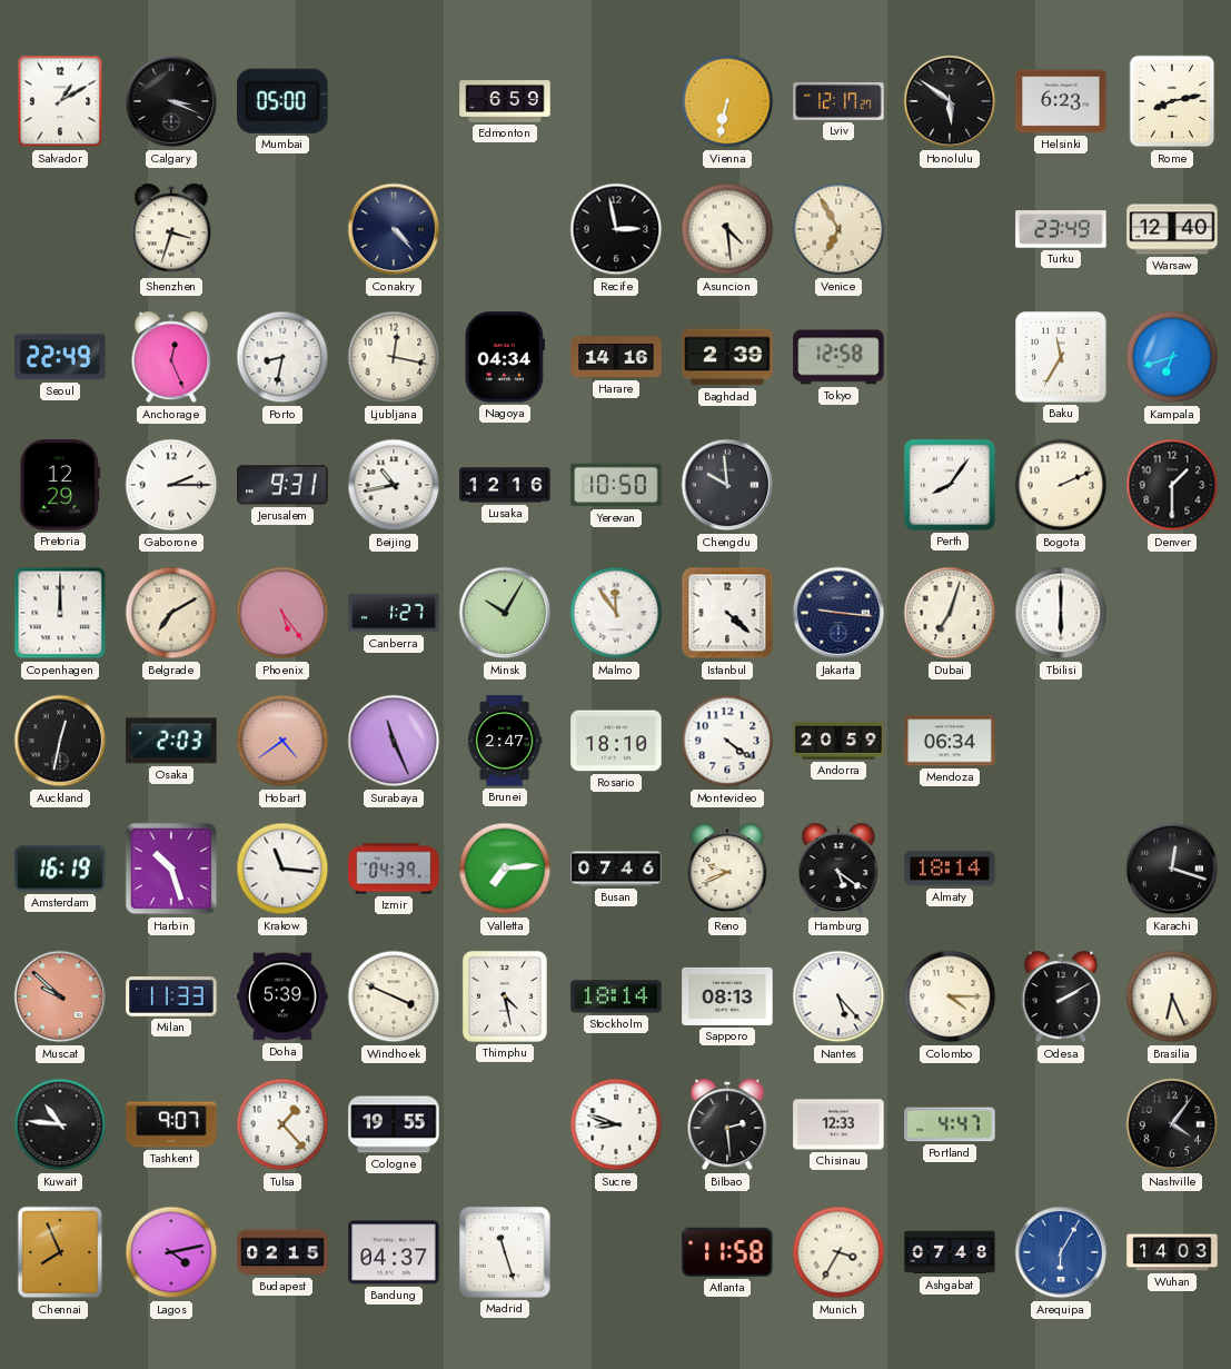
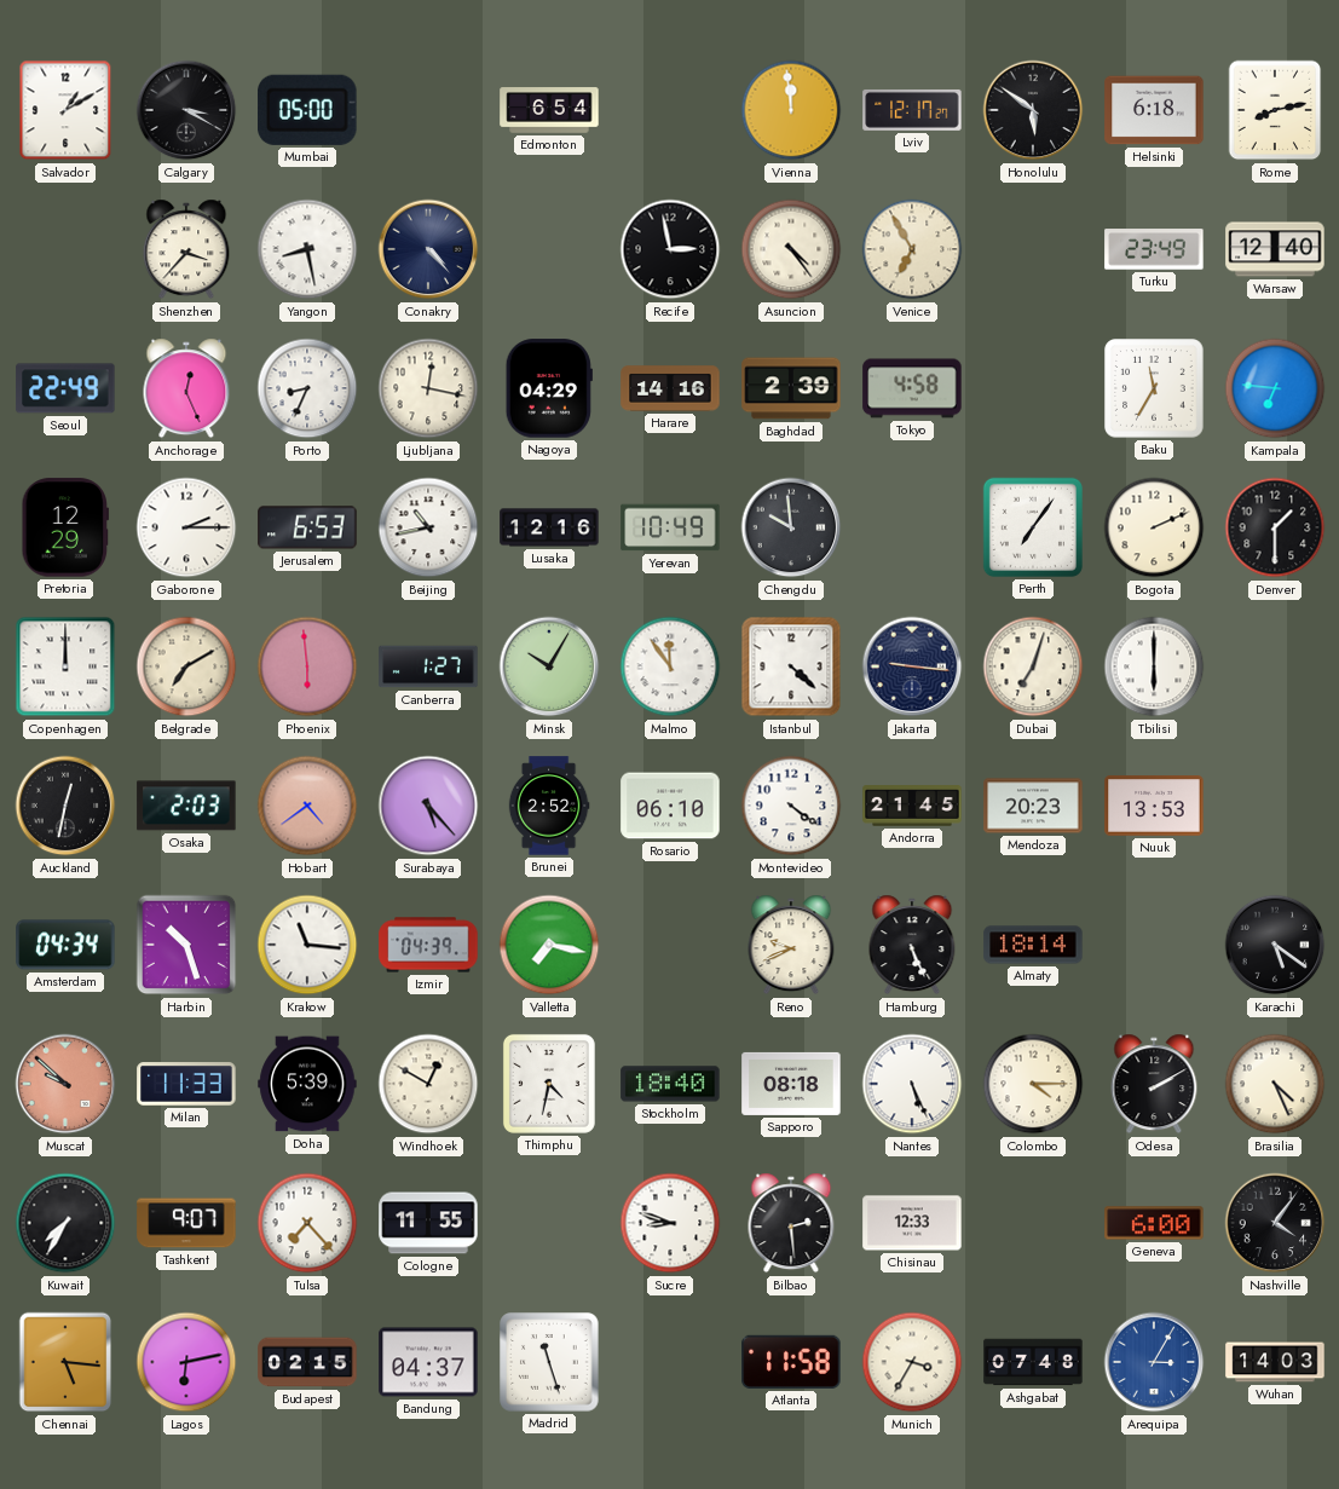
Calgary: 3:19 -> 3:20 (186, 110)
Edmonton: 6:59 -> 6:54 (549, 110)
Vienna: 6:32 -> 11:59 (791, 110)
Helsinki: 6:23 -> 6:18 (1154, 110)
Shenzhen: 3:33 -> 3:37 (186, 249)
Yangon: none -> 8:28 (307, 249)
Asuncion: 4:29 -> 4:24 (791, 249)
Porto: 8:32 -> 8:34 (307, 388)
Nagoya: 04:34 -> 04:29 (549, 388)
Tokyo: 12:58 -> 4:58 (912, 388)
Kampala: 6:42 -> 6:46 (1275, 388)
Jerusalem: 9:31 -> 6:53 (307, 527)
Yerevan: 10:50 -> 10:49 (670, 527)
Perth: 8:06 -> 7:06 (1033, 527)
Phoenix: 5:24 -> 5:59 (307, 666)
Surabaya: 11:26 -> 5:23 (428, 806)
Brunei: 2:47 -> 2:52 (549, 806)
Rosario: 18:10 -> 06:10 (670, 806)
Andorra: 20:59 -> 21:45 (912, 806)
Mendoza: 06:34 -> 20:23 (1033, 806)
Nuuk: none -> 13:53 (1154, 806)
Amsterdam: 16:19 -> 04:34 (65, 945)
Valletta: 7:14 -> 7:17 (549, 945)
Busan: 07:46 -> none (616, 869)
Hamburg: 5:21 -> 5:26 (912, 945)
Karachi: 12:18 -> 5:21 (1275, 945)
Windhoek: 3:49 -> 12:50 (428, 1084)
Thimphu: 4:28 -> 4:32 (549, 1084)
Stockholm: 18:14 -> 18:40 (670, 1084)
Sapporo: 08:13 -> 08:18 (791, 1084)
Nantes: 5:23 -> 5:26 (912, 1084)
Brasilia: 6:26 -> 4:26 (1275, 1084)
Kuwait: 10:46 -> 7:35 (65, 1223)
Tulsa: 1:23 -> 7:23 (307, 1223)
Cologne: 19:55 -> 11:55 (428, 1223)
Portland: 4:47 -> none (950, 1124)
Geneva: none -> 6:00 (1154, 1223)
Chennai: 7:56 -> 5:16 (65, 1362)
Lagos: 4:13 -> 6:13 (186, 1362)
Arequipa: 6:05 -> 3:05 (1154, 1362)
